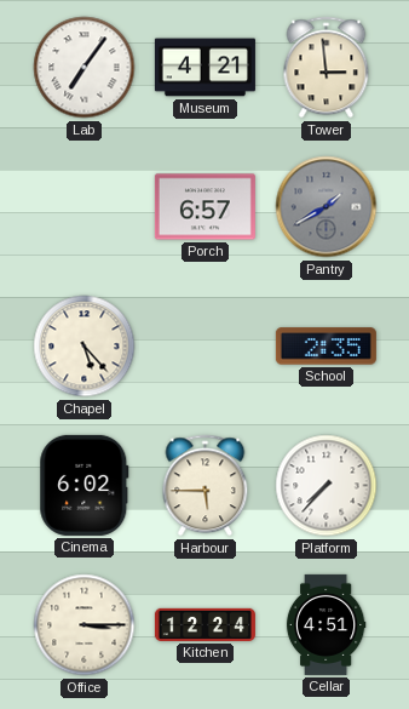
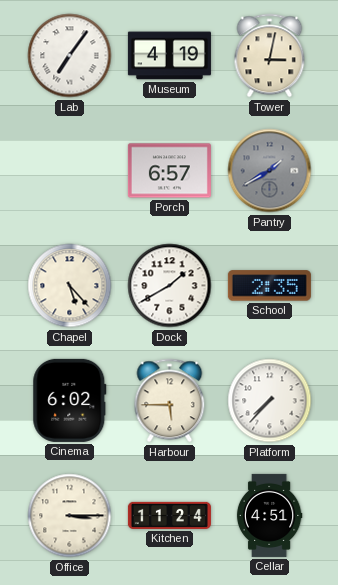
Museum: 4:21 -> 4:19 (169, 56)
Tower: 2:59 -> 3:02 (270, 56)
Dock: none -> 1:40 (170, 286)
Kitchen: 12:24 -> 11:24 (169, 515)
